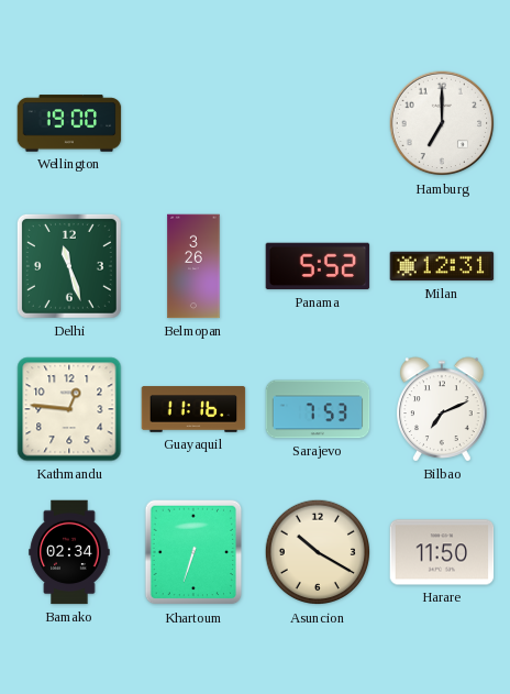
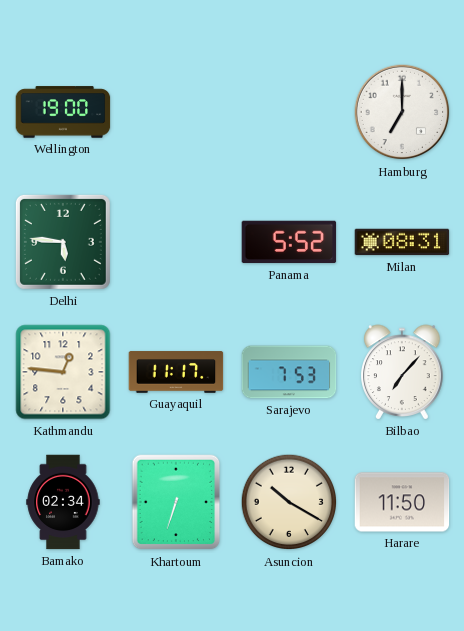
Delhi: 11:27 -> 5:46 (63, 242)
Belmopan: 3:26 -> none (193, 266)
Milan: 12:31 -> 08:31 (402, 242)
Guayaquil: 11:16 -> 11:17 (176, 372)
Bilbao: 7:11 -> 7:07 (402, 372)
